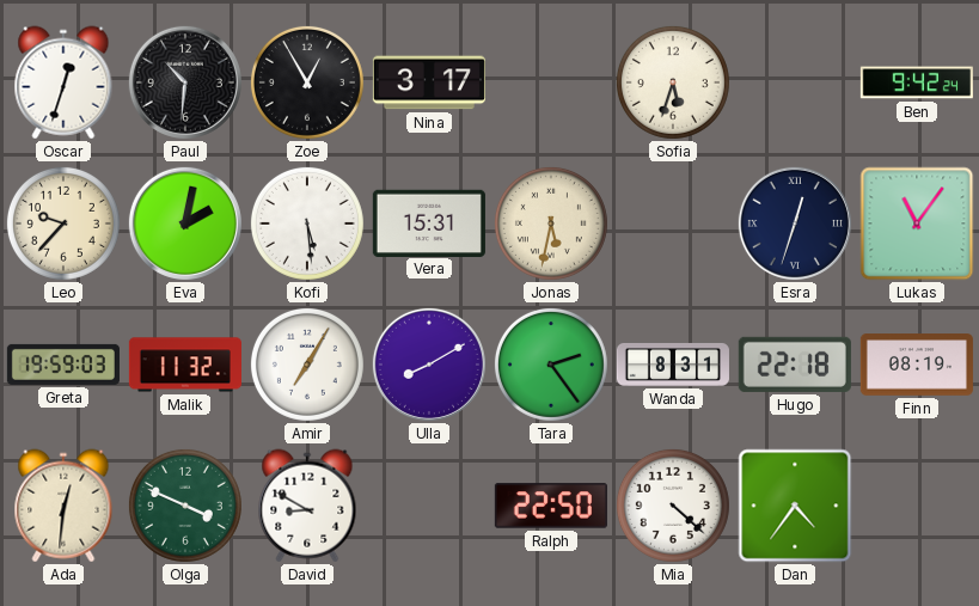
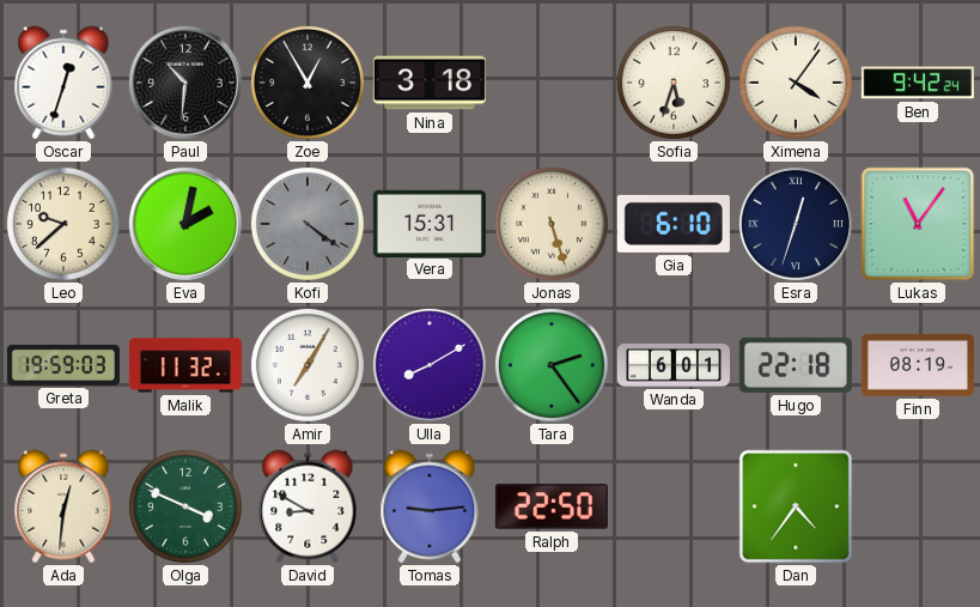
Nina: 3:17 -> 3:18 (430, 83)
Ximena: none -> 4:06 (796, 83)
Leo: 9:37 -> 9:38 (63, 224)
Kofi: 5:29 -> 4:21 (308, 224)
Kofi dial: white -> grey (308, 224)
Jonas: 5:32 -> 5:27 (552, 224)
Gia: none -> 6:10 (674, 224)
Wanda: 8:31 -> 6:01 (674, 365)
Tomas: none -> 9:14 (430, 506)
Mia: 4:22 -> none (673, 506)
